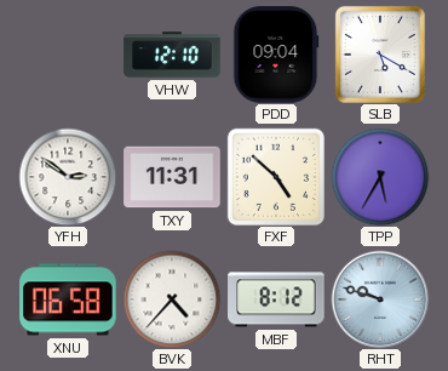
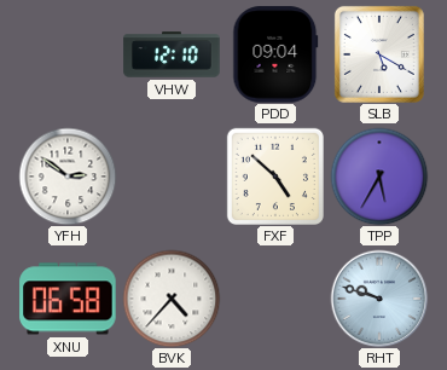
TXY: 11:31 -> none (172, 177)
MBF: 8:12 -> none (276, 299)
